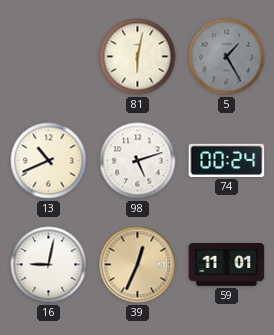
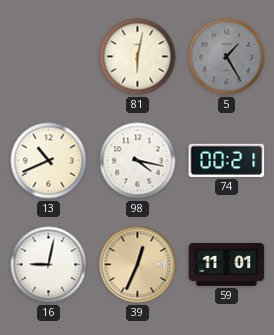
98: 5:12 -> 4:17 (138, 161)
74: 00:24 -> 00:21 (227, 160)
